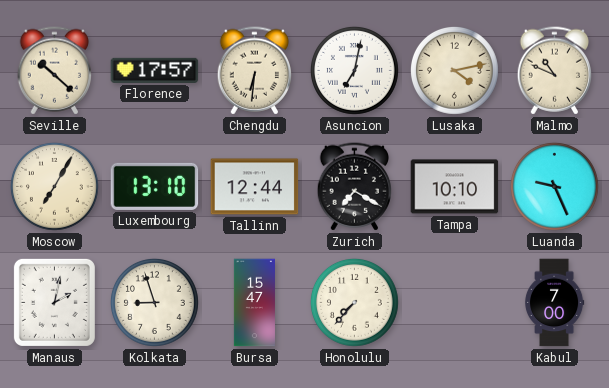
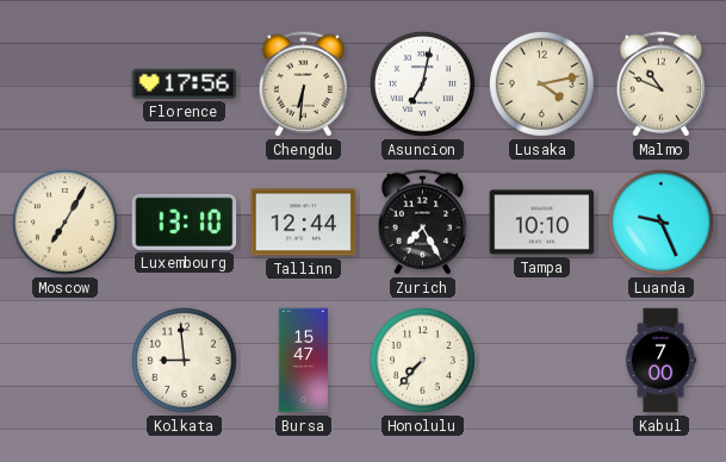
Seville: 10:22 -> none (54, 71)
Florence: 17:57 -> 17:56 (185, 83)
Zurich: 7:20 -> 7:25 (422, 223)
Manaus: 2:02 -> none (54, 302)
Kolkata: 8:57 -> 8:59 (184, 360)
